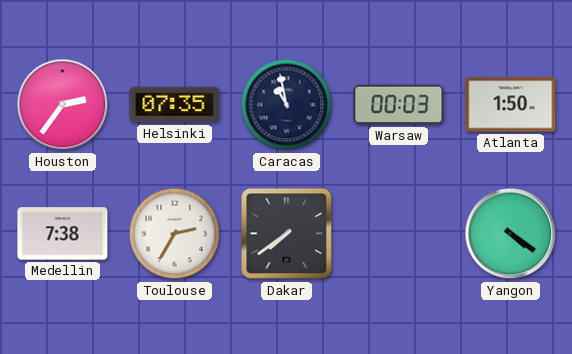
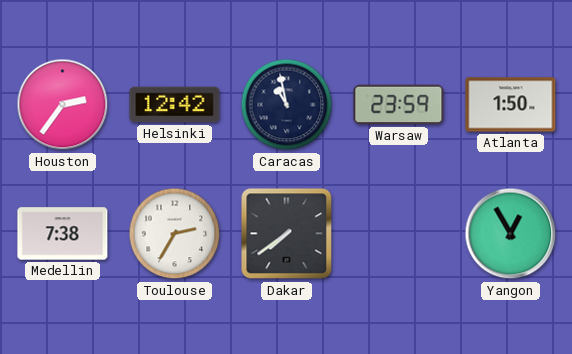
Helsinki: 07:35 -> 12:42 (175, 105)
Warsaw: 00:03 -> 23:59 (399, 105)
Yangon: 4:21 -> 12:55 (511, 234)
